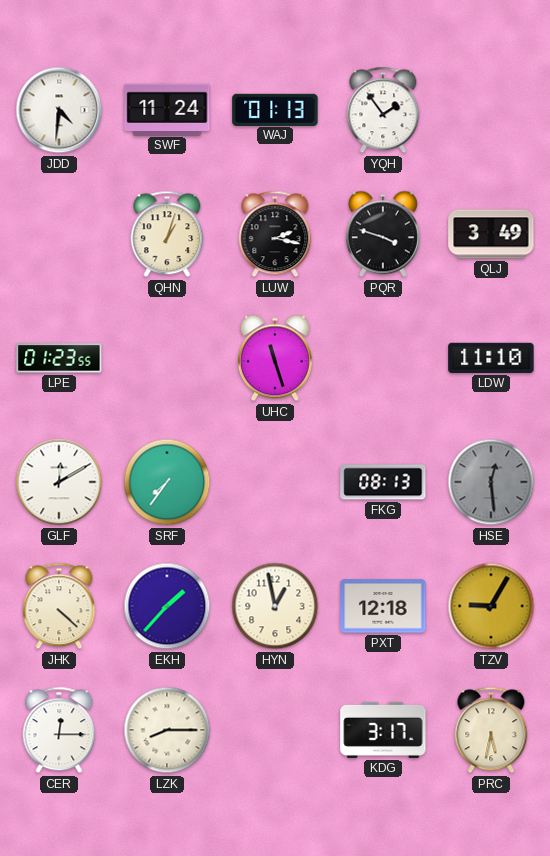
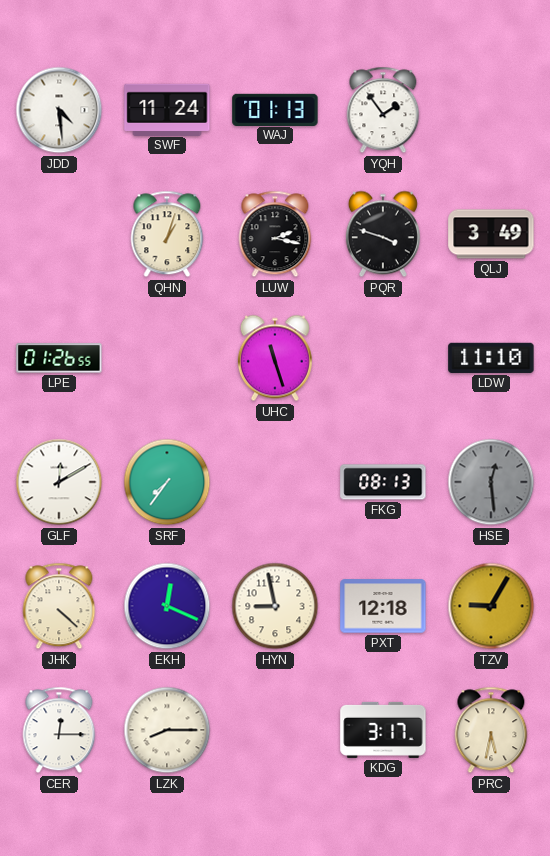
JDD: 4:31 -> 4:29 (59, 110)
LPE: 01:23 -> 01:26 (59, 358)
EKH: 1:37 -> 12:19 (167, 606)
HYN: 12:58 -> 8:58 (275, 606)
